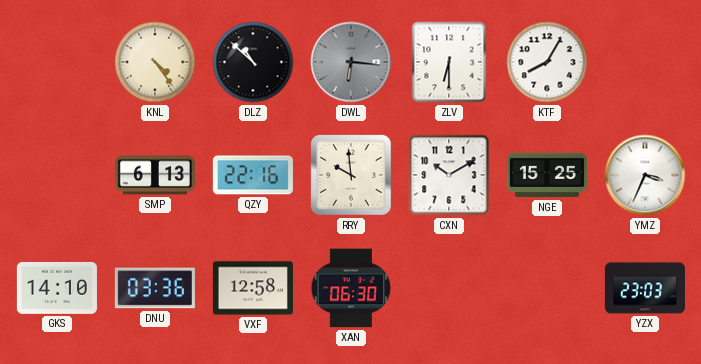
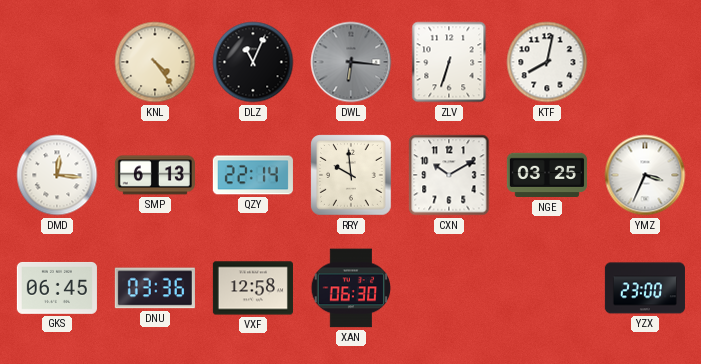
DLZ: 10:52 -> 11:04 (253, 62)
ZLV: 6:30 -> 6:33 (449, 62)
KTF: 8:05 -> 8:02 (547, 62)
DMD: none -> 12:16 (57, 175)
QZY: 22:16 -> 22:14 (253, 175)
NGE: 15:25 -> 03:25 (547, 175)
GKS: 14:10 -> 06:45 (57, 288)
YZX: 23:03 -> 23:00 (645, 288)
